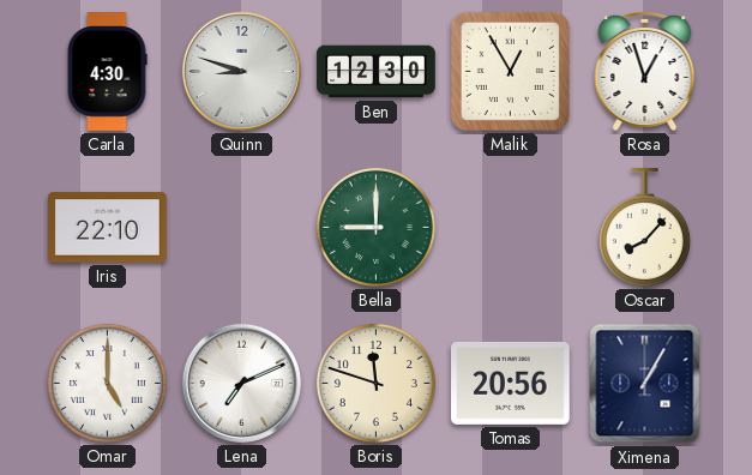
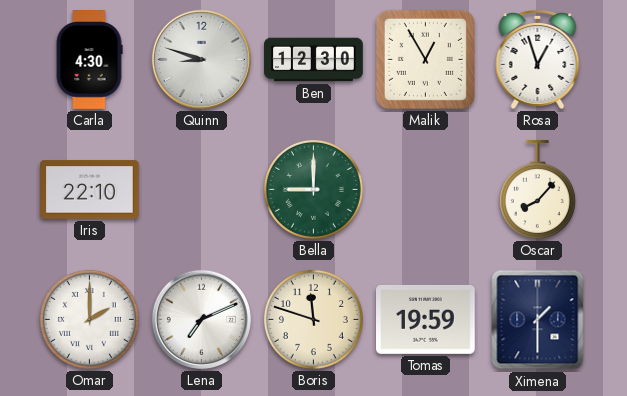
Omar: 5:00 -> 2:00 (89, 319)
Tomas: 20:56 -> 19:59 (426, 319)
Ximena: 1:05 -> 1:30 (538, 320)
